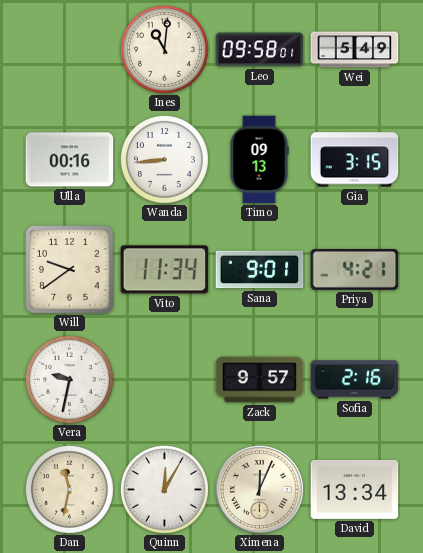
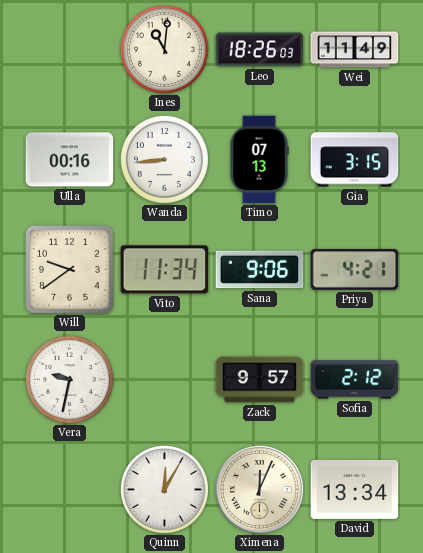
Leo: 09:58 -> 18:26 (260, 50)
Wei: 5:49 -> 11:49 (355, 50)
Timo: 09:13 -> 07:13 (259, 160)
Sana: 9:01 -> 9:06 (260, 270)
Sofia: 2:16 -> 2:12 (355, 380)
Dan: 11:32 -> none (69, 489)
